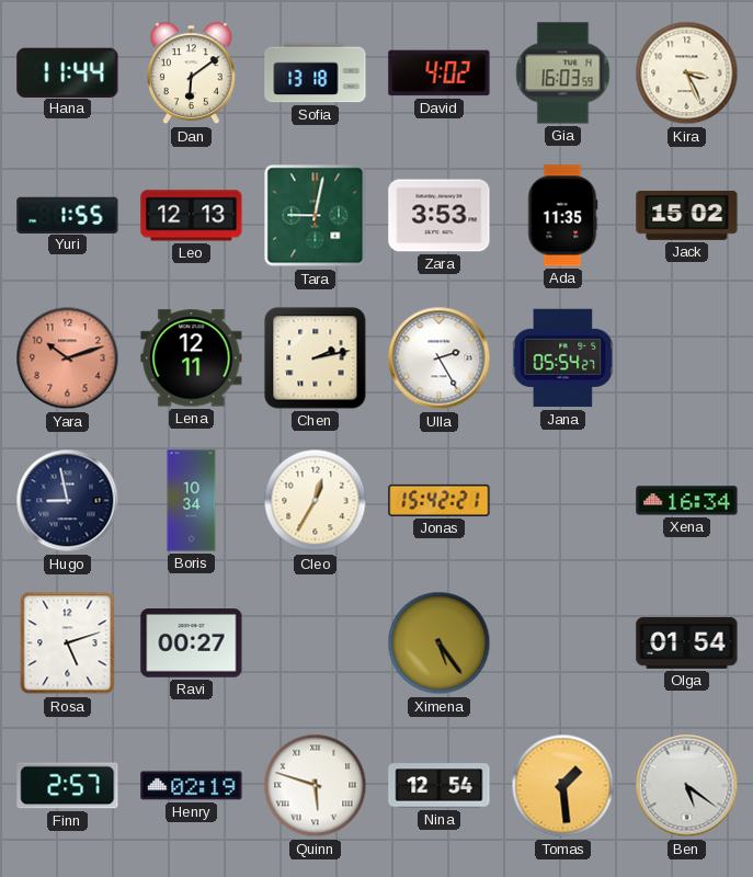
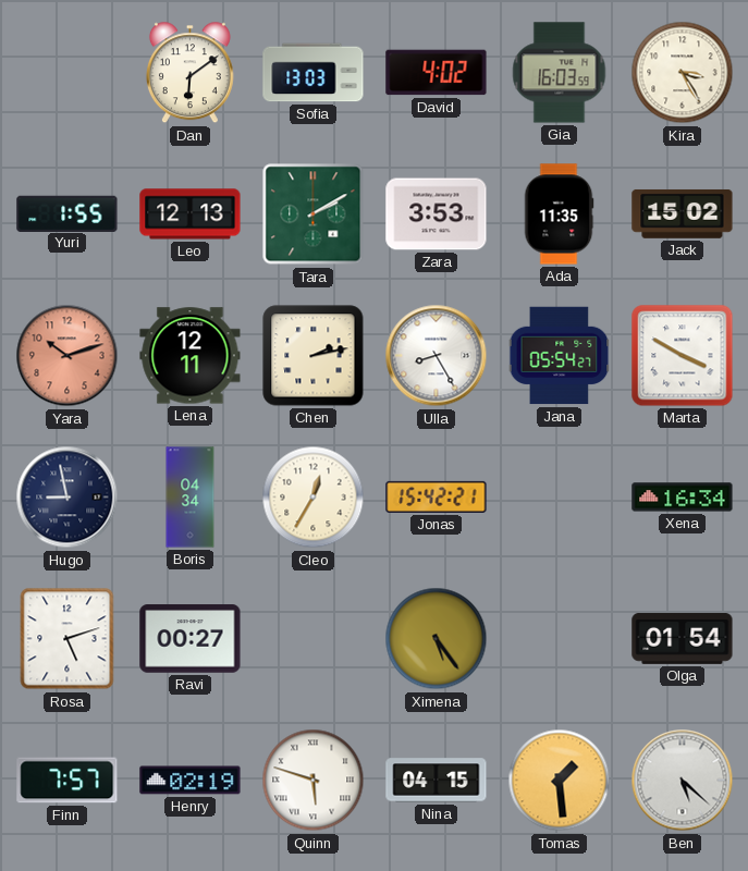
Hana: 11:44 -> none (68, 72)
Sofia: 13:18 -> 13:03 (314, 73)
Kira: 3:26 -> 3:25 (683, 73)
Tara: 9:02 -> 2:10 (314, 214)
Ulla: 2:25 -> 8:25 (437, 356)
Marta: none -> 3:50 (683, 356)
Boris: 10:34 -> 04:34 (191, 498)
Finn: 2:57 -> 7:57 (68, 781)
Nina: 12:54 -> 04:15 (437, 781)
Ben: 5:21 -> 5:22 (683, 781)
